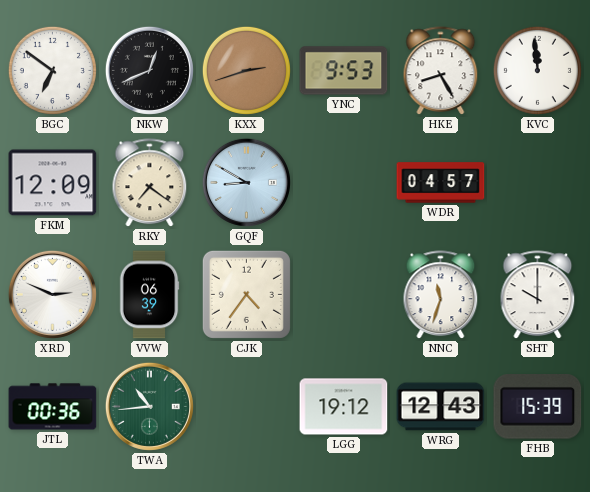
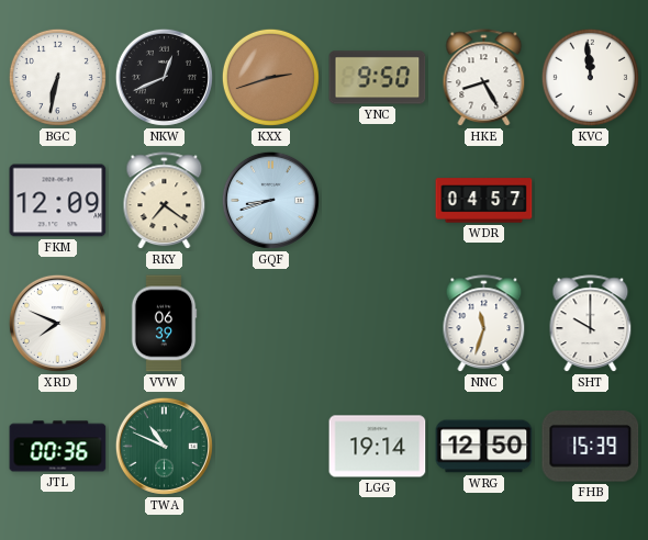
BGC: 6:51 -> 6:32 (57, 77)
YNC: 9:53 -> 9:50 (378, 78)
GQF: 8:50 -> 8:42 (270, 200)
XRD: 2:49 -> 7:49 (57, 323)
CJK: 4:36 -> none (246, 294)
TWA: 10:44 -> 10:49 (164, 446)
LGG: 19:12 -> 19:14 (378, 447)
WRG: 12:43 -> 12:50 (484, 447)
